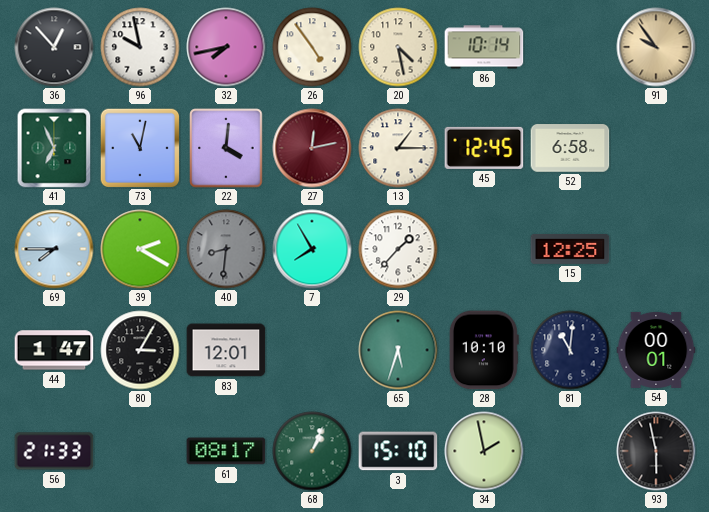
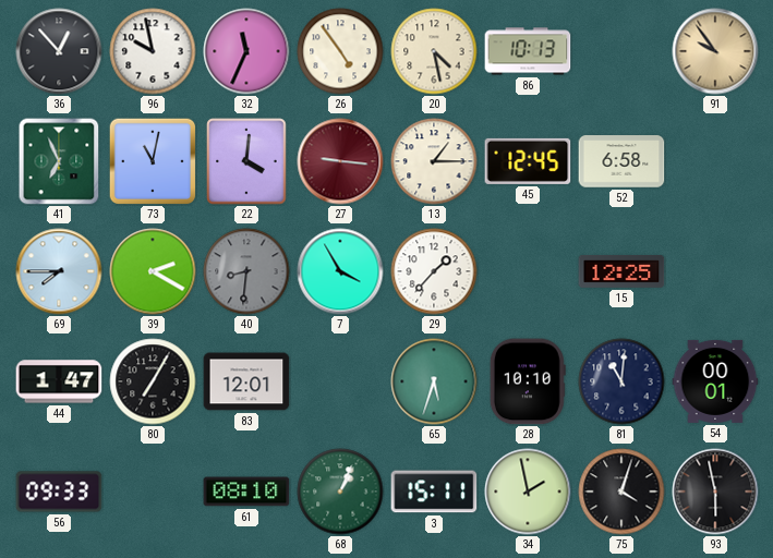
32: 7:43 -> 11:34 (246, 51)
86: 10:14 -> 10:13 (528, 51)
27: 12:13 -> 9:16 (340, 161)
7: 7:55 -> 3:55 (340, 271)
80: 3:05 -> 7:05 (153, 381)
56: 21:33 -> 09:33 (59, 492)
61: 08:17 -> 08:10 (246, 492)
3: 15:10 -> 15:11 (434, 492)
75: none -> 4:03 (621, 492)
